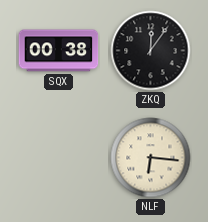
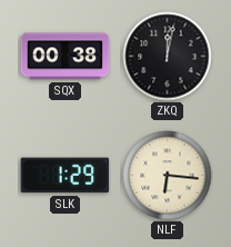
ZKQ: 12:06 -> 12:02 (168, 57)
SLK: none -> 1:29 (66, 176)
